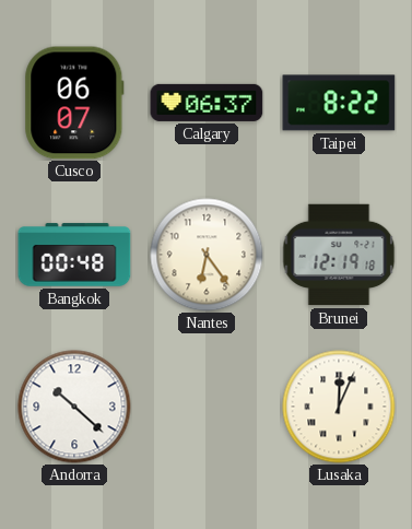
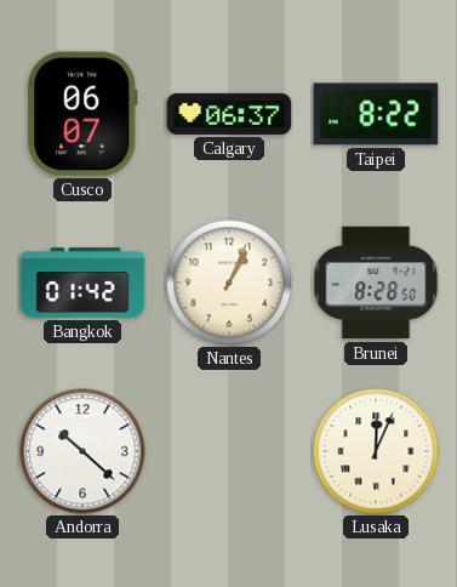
Bangkok: 00:48 -> 01:42 (82, 283)
Nantes: 6:24 -> 1:04 (229, 283)
Brunei: 12:19 -> 8:28 (376, 283)
